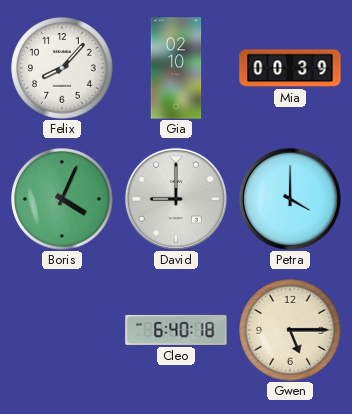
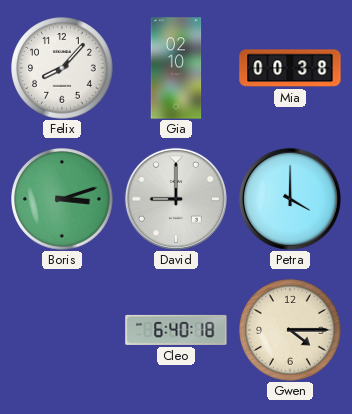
Mia: 00:39 -> 00:38 (290, 68)
Boris: 4:04 -> 3:12 (62, 199)
Gwen: 5:15 -> 4:15 (290, 330)
